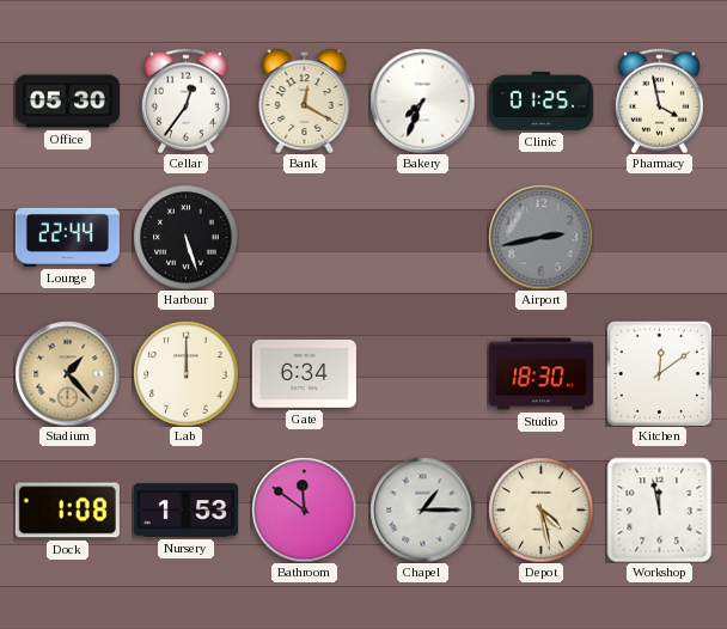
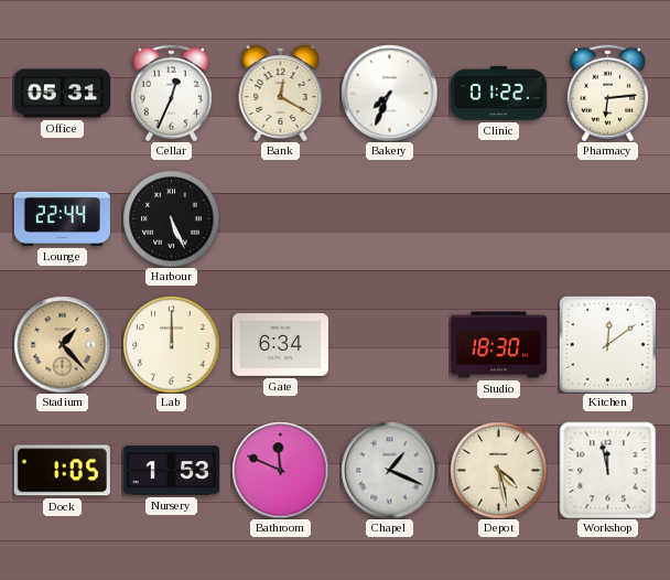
Office: 05:30 -> 05:31 (62, 94)
Cellar: 12:36 -> 12:34 (171, 93)
Clinic: 01:25 -> 01:22 (498, 93)
Pharmacy: 3:58 -> 6:14 (607, 93)
Harbour: 5:27 -> 5:26 (171, 218)
Airport: 2:43 -> none (540, 237)
Dock: 1:08 -> 1:05 (62, 471)
Bathroom: 11:51 -> 11:49 (280, 470)
Chapel: 1:15 -> 1:19 (389, 470)
